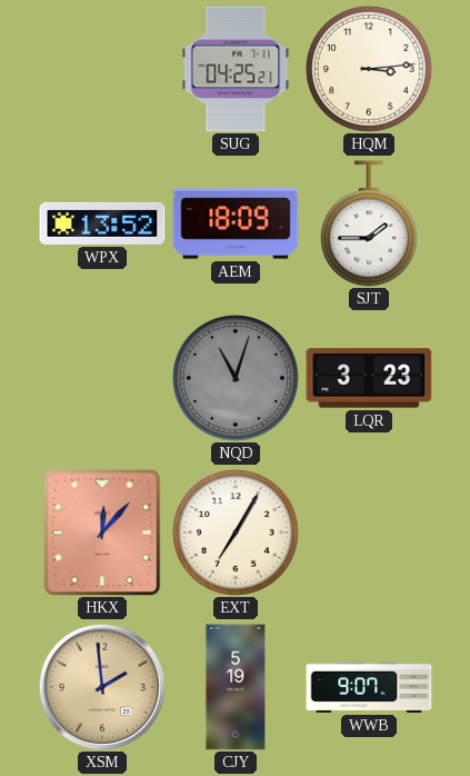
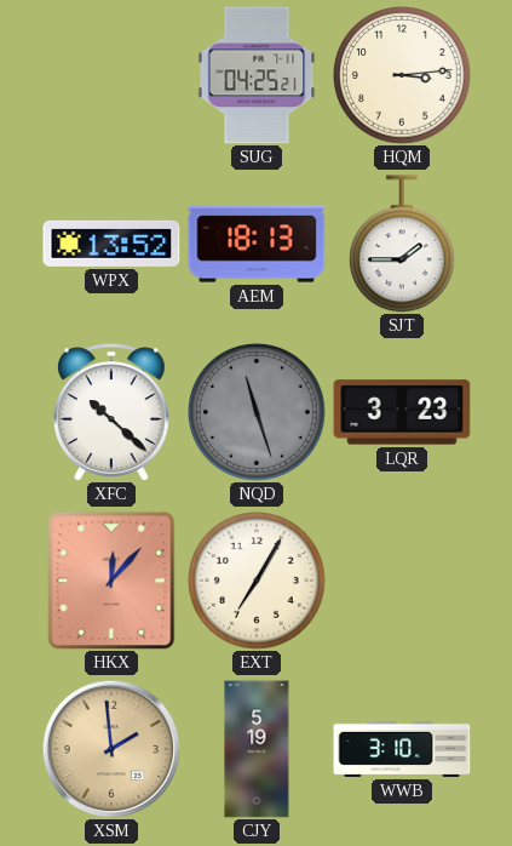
AEM: 18:09 -> 18:13 (257, 244)
XFC: none -> 10:22 (111, 412)
NQD: 11:03 -> 11:27 (257, 412)
WWB: 9:07 -> 3:10 (402, 749)
